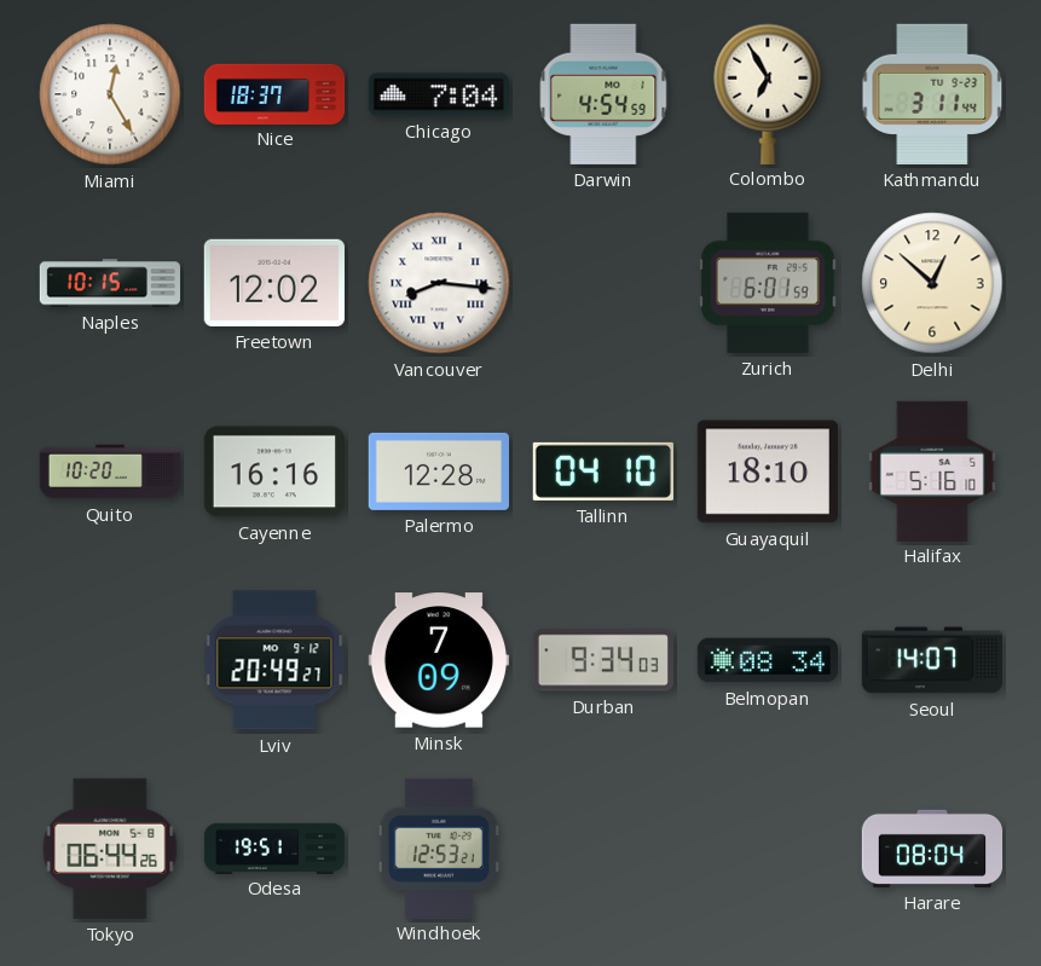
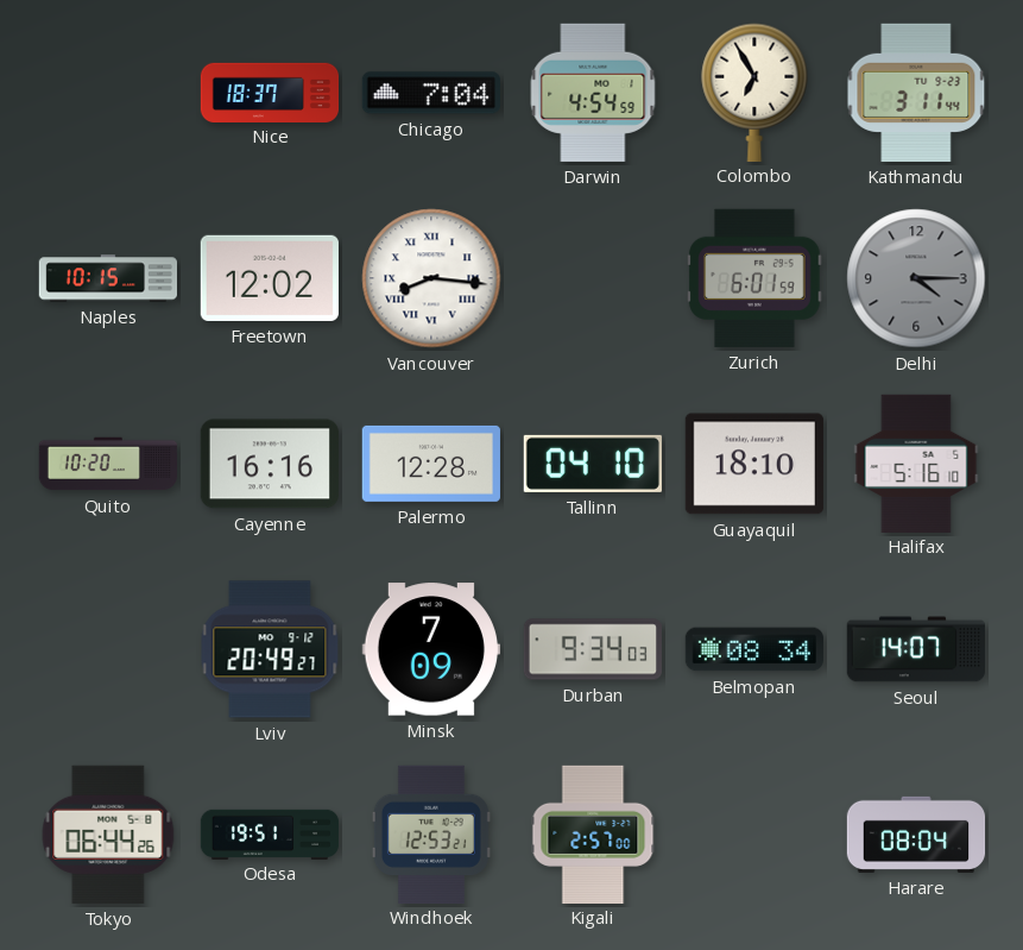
Miami: 12:25 -> none (110, 94)
Delhi: 12:52 -> 4:15 (916, 278)
Delhi dial: cream -> grey (916, 278)
Kigali: none -> 2:57 (593, 833)
